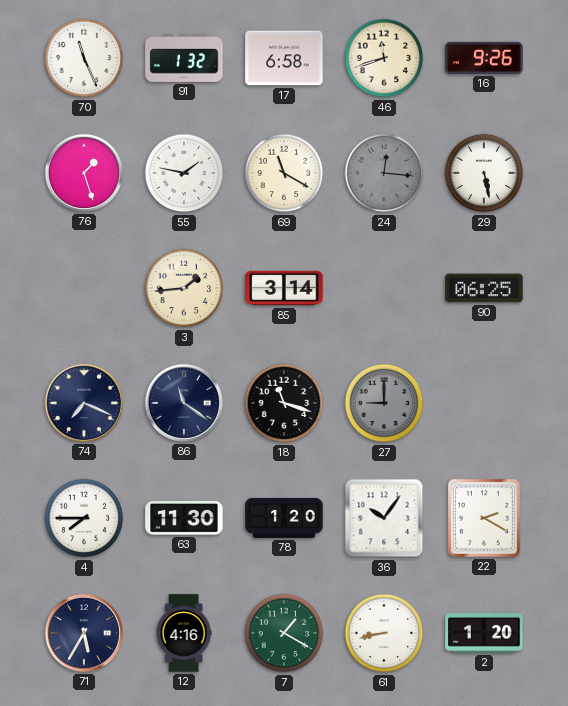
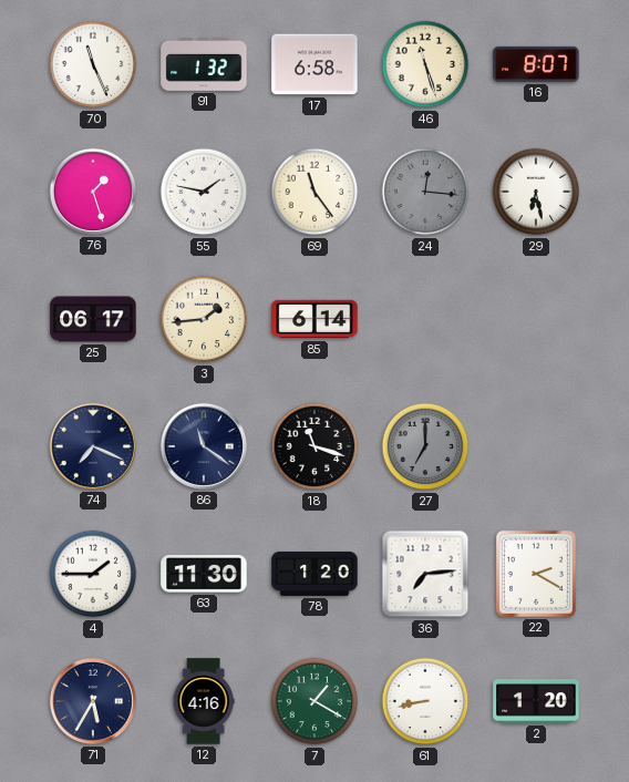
46: 11:42 -> 11:27 (425, 64)
16: 9:26 -> 8:07 (536, 64)
69: 11:20 -> 11:24 (314, 192)
29: 5:28 -> 6:28 (536, 192)
25: none -> 06:17 (93, 319)
85: 3:14 -> 6:14 (314, 319)
90: 06:25 -> none (484, 288)
27: 9:00 -> 7:00 (425, 446)
4: 7:45 -> 1:45 (93, 574)
36: 10:06 -> 7:14 (425, 574)
